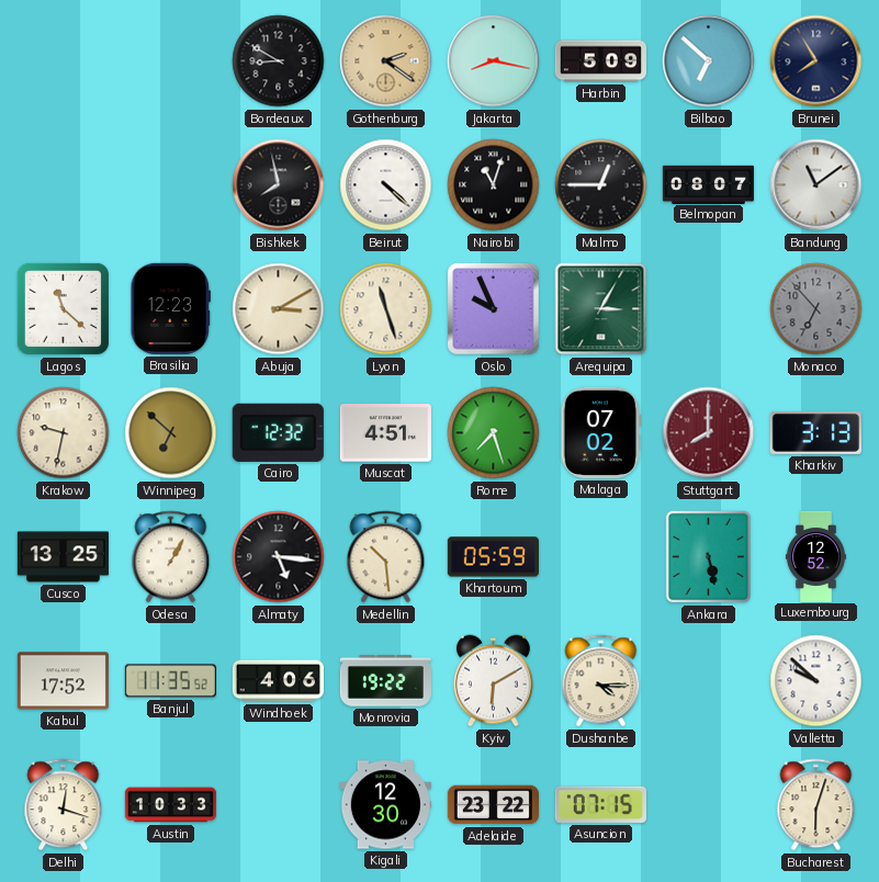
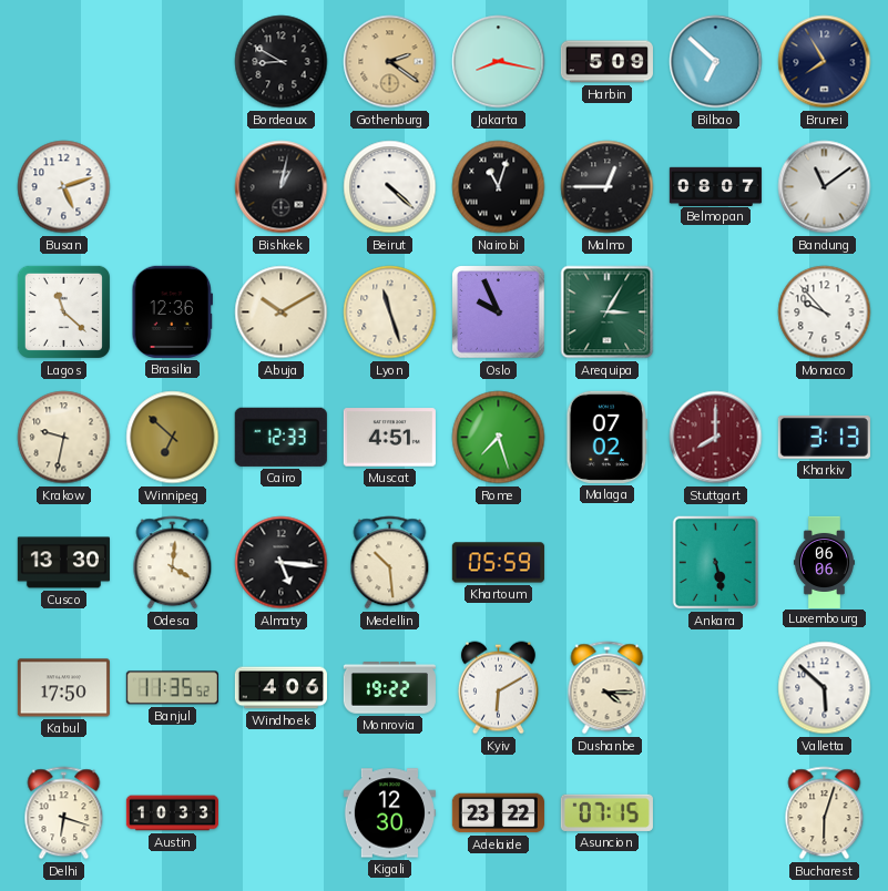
Busan: none -> 5:12 (64, 187)
Bishkek: 7:58 -> 1:02 (282, 187)
Brasilia: 12:23 -> 12:36 (172, 311)
Abuja: 3:10 -> 10:10 (282, 313)
Monaco: 6:53 -> 9:53 (825, 313)
Monaco dial: grey -> white (825, 313)
Cairo: 12:32 -> 12:33 (280, 437)
Cusco: 13:25 -> 13:30 (63, 563)
Odesa: 1:05 -> 4:01 (173, 563)
Luxembourg: 12:52 -> 06:06 (824, 562)
Kabul: 17:52 -> 17:50 (63, 688)
Valletta: 9:52 -> 5:52 (825, 688)
Delhi: 12:18 -> 6:18 (64, 813)
